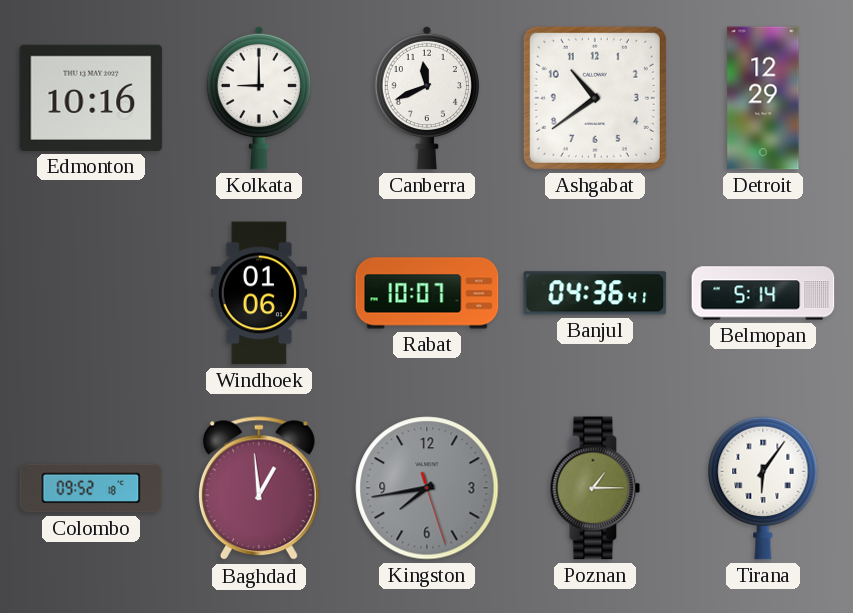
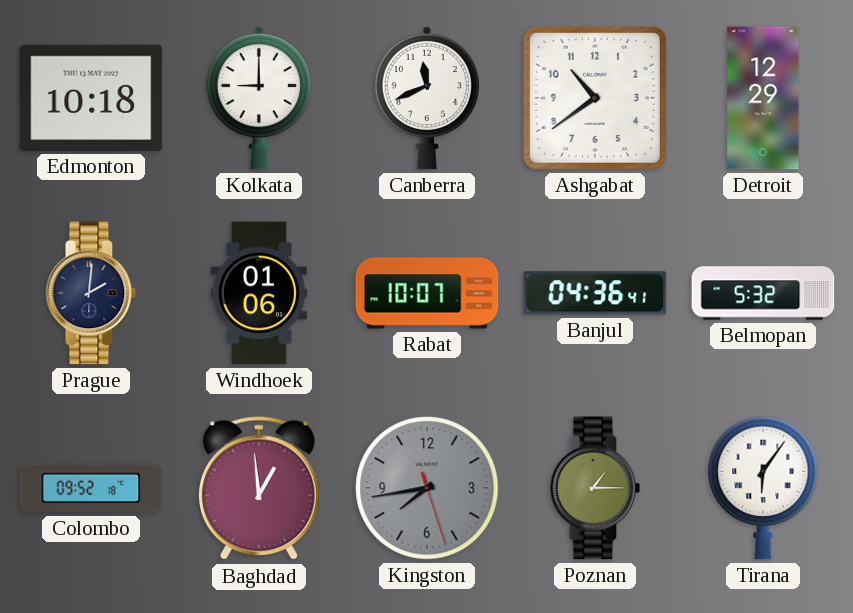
Edmonton: 10:16 -> 10:18 (91, 98)
Prague: none -> 2:01 (91, 293)
Belmopan: 5:14 -> 5:32 (763, 293)
